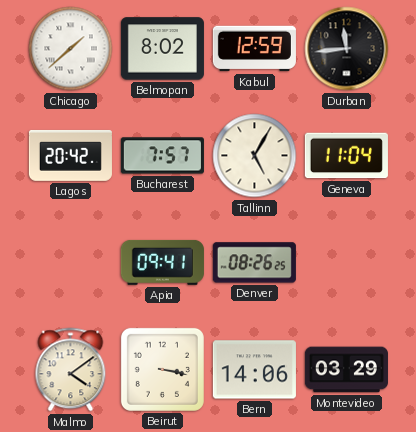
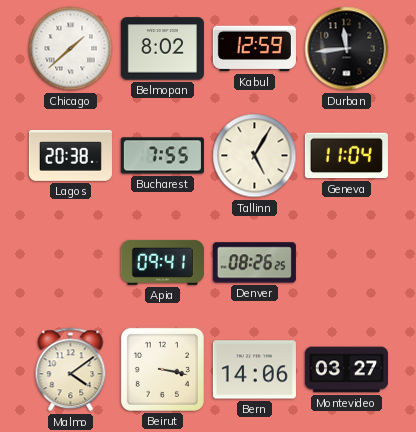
Lagos: 20:42 -> 20:38 (70, 155)
Bucharest: 7:57 -> 7:55 (162, 156)
Montevideo: 03:29 -> 03:27 (346, 370)
